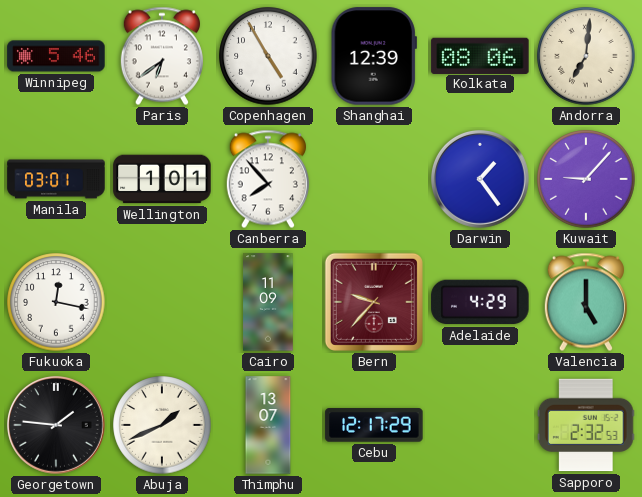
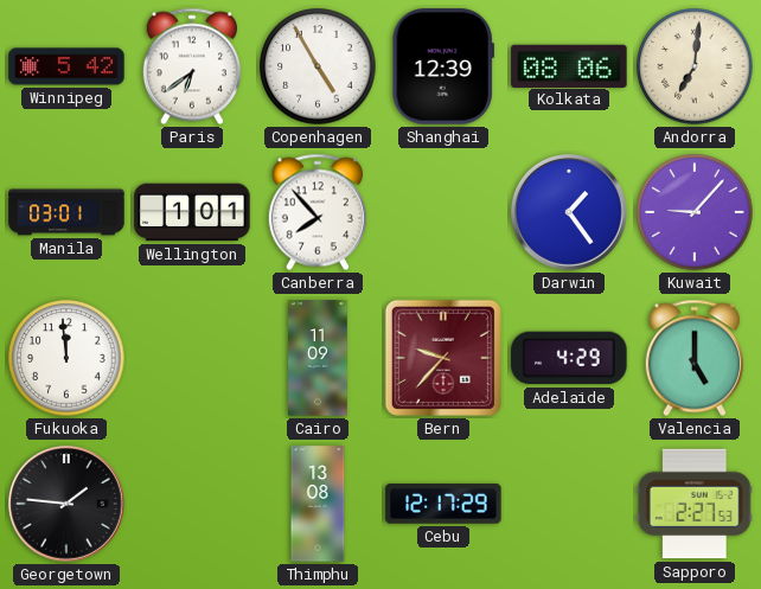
Winnipeg: 5:46 -> 5:42 (66, 66)
Fukuoka: 12:17 -> 11:59 (66, 358)
Abuja: 1:41 -> none (162, 425)
Thimphu: 13:07 -> 13:08 (318, 504)
Sapporo: 2:32 -> 2:27 (695, 504)
